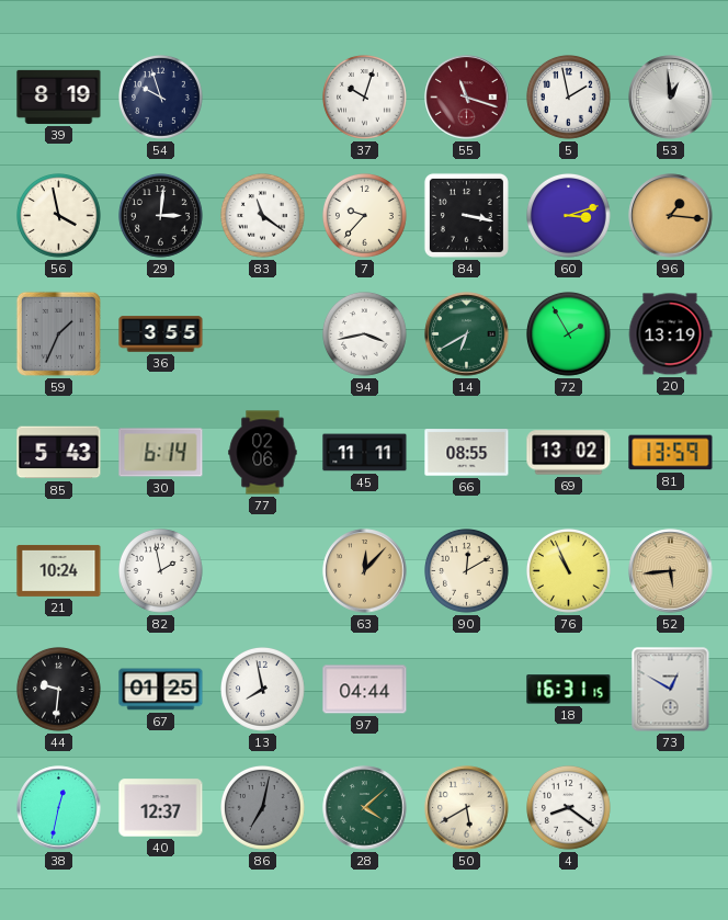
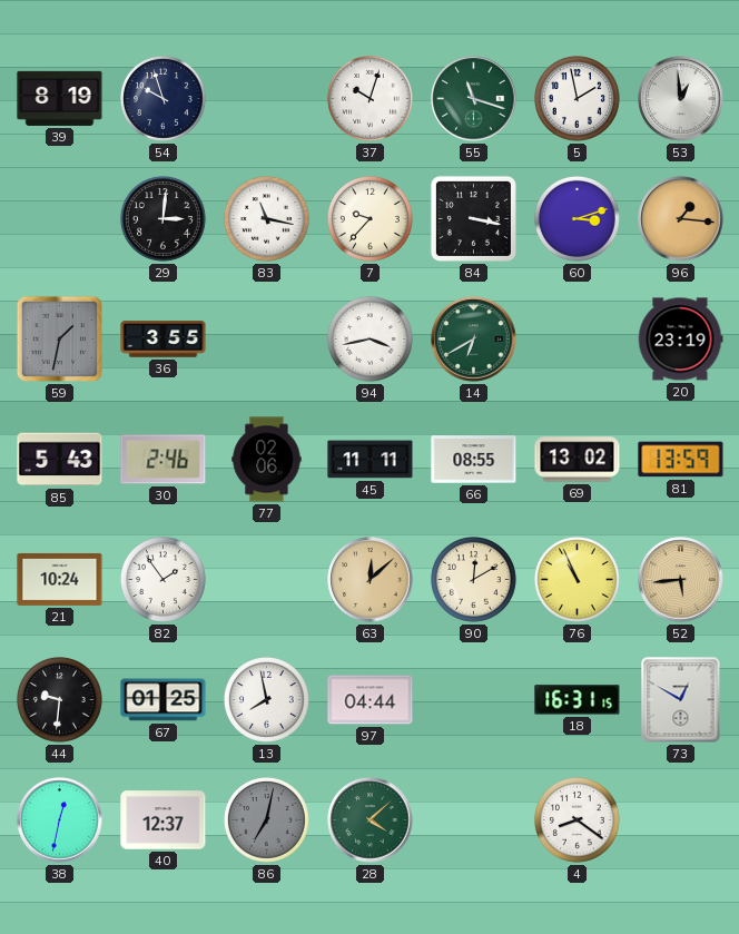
55 dial: burgundy -> green (474, 99)
56: 3:58 -> none (59, 216)
83: 11:21 -> 11:17 (267, 219)
59: 1:34 -> 1:32 (59, 338)
72: 1:55 -> none (569, 334)
20: 13:19 -> 23:19 (680, 340)
30: 6:14 -> 2:46 (164, 460)
82: 1:58 -> 1:54 (164, 580)
63: 12:07 -> 12:08 (371, 580)
50: 5:40 -> none (467, 808)
